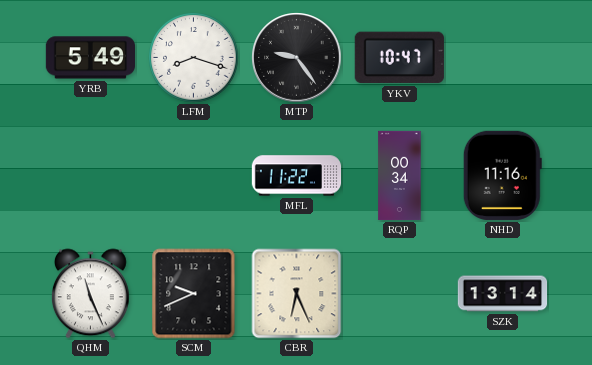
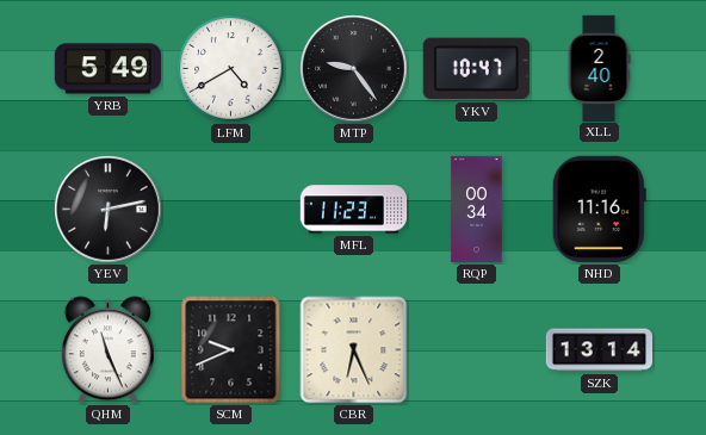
LFM: 8:18 -> 4:40 (231, 69)
XLL: none -> 2:40 (599, 68)
YEV: none -> 6:13 (109, 210)
MFL: 11:22 -> 11:23 (354, 210)
